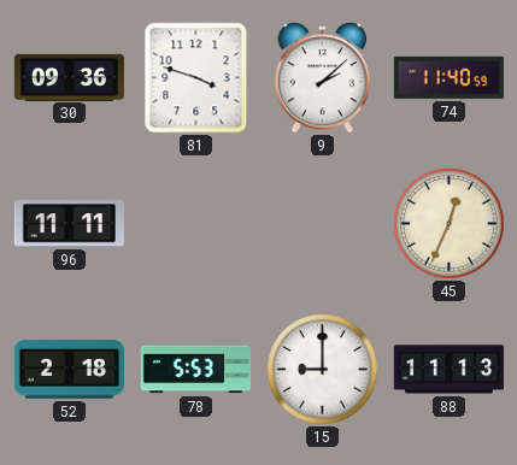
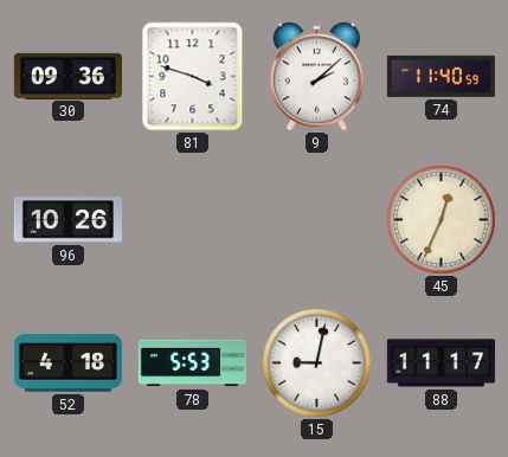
96: 11:11 -> 10:26 (67, 220)
52: 2:18 -> 4:18 (67, 363)
15: 9:00 -> 9:02 (317, 363)
88: 11:13 -> 11:17 (441, 363)
